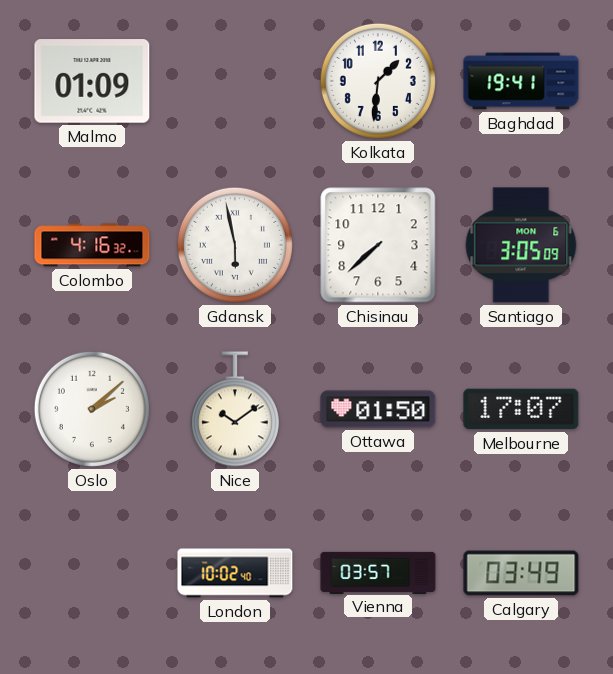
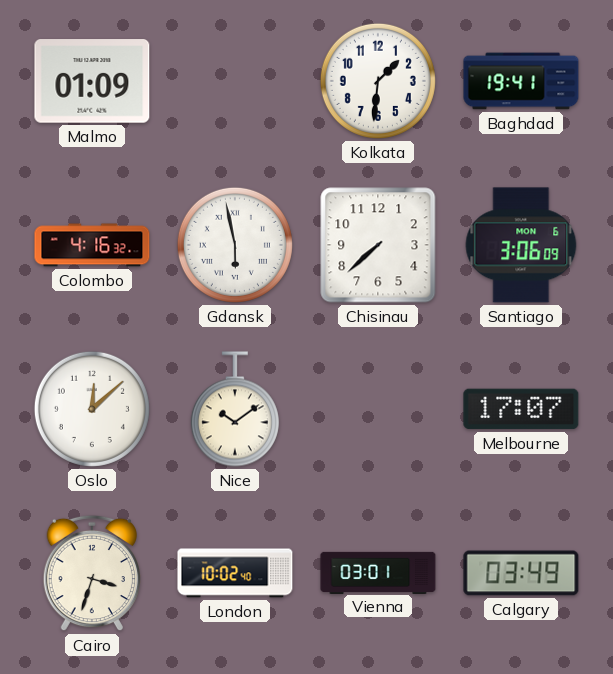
Santiago: 3:05 -> 3:06 (521, 245)
Oslo: 2:08 -> 12:08 (92, 409)
Ottawa: 01:50 -> none (378, 409)
Cairo: none -> 3:33 (92, 573)
Vienna: 03:57 -> 03:01 (378, 572)
